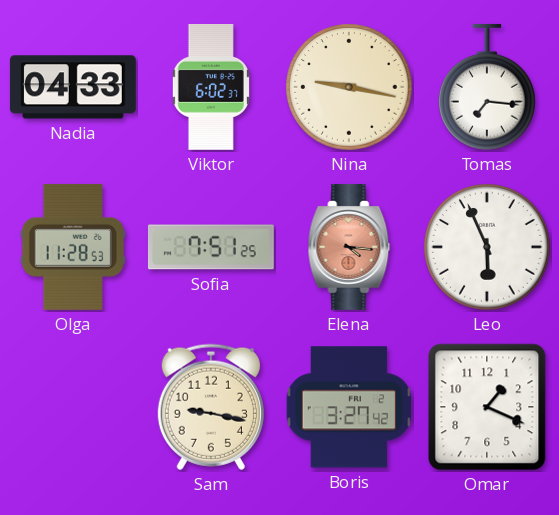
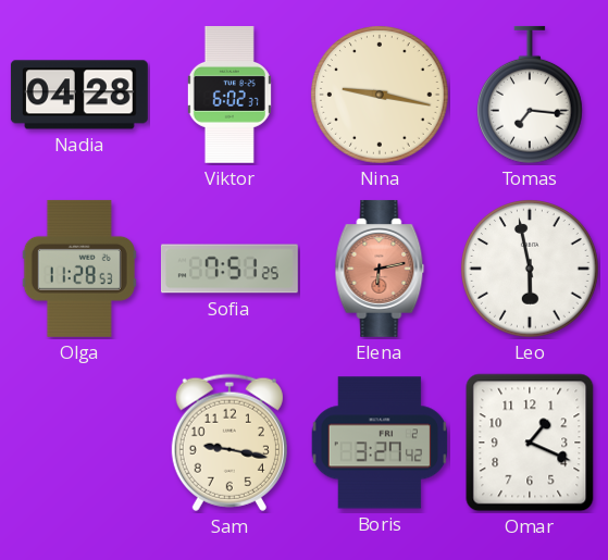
Nadia: 04:33 -> 04:28 (79, 95)
Elena: 4:16 -> 6:13 (380, 269)
Leo: 5:56 -> 5:58 (530, 269)
